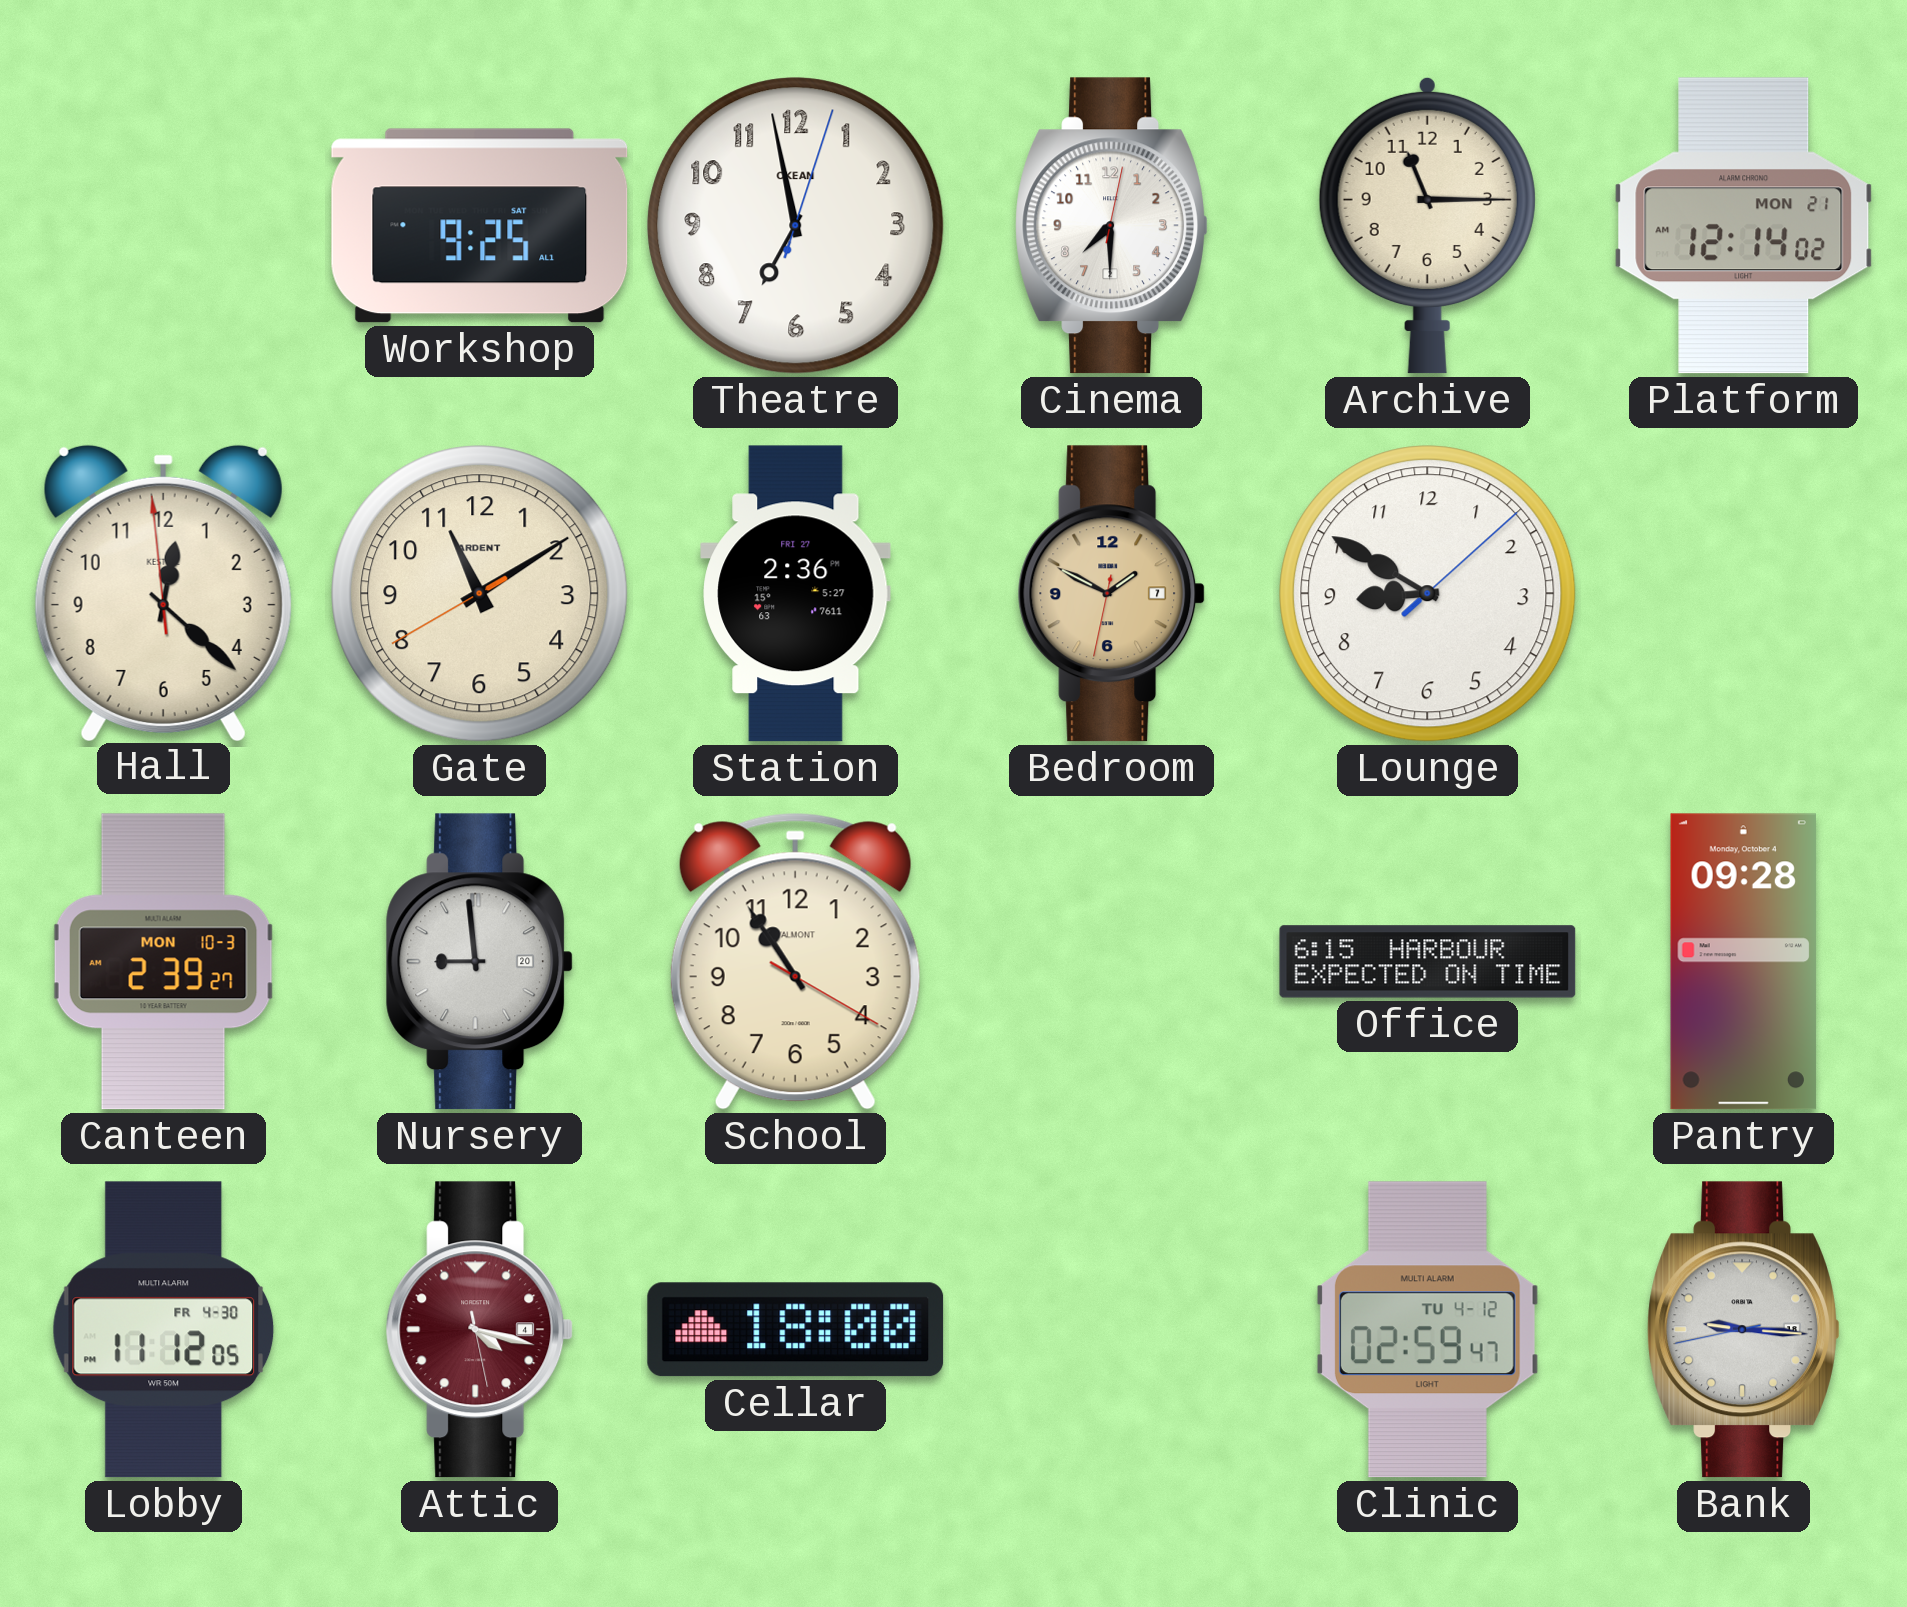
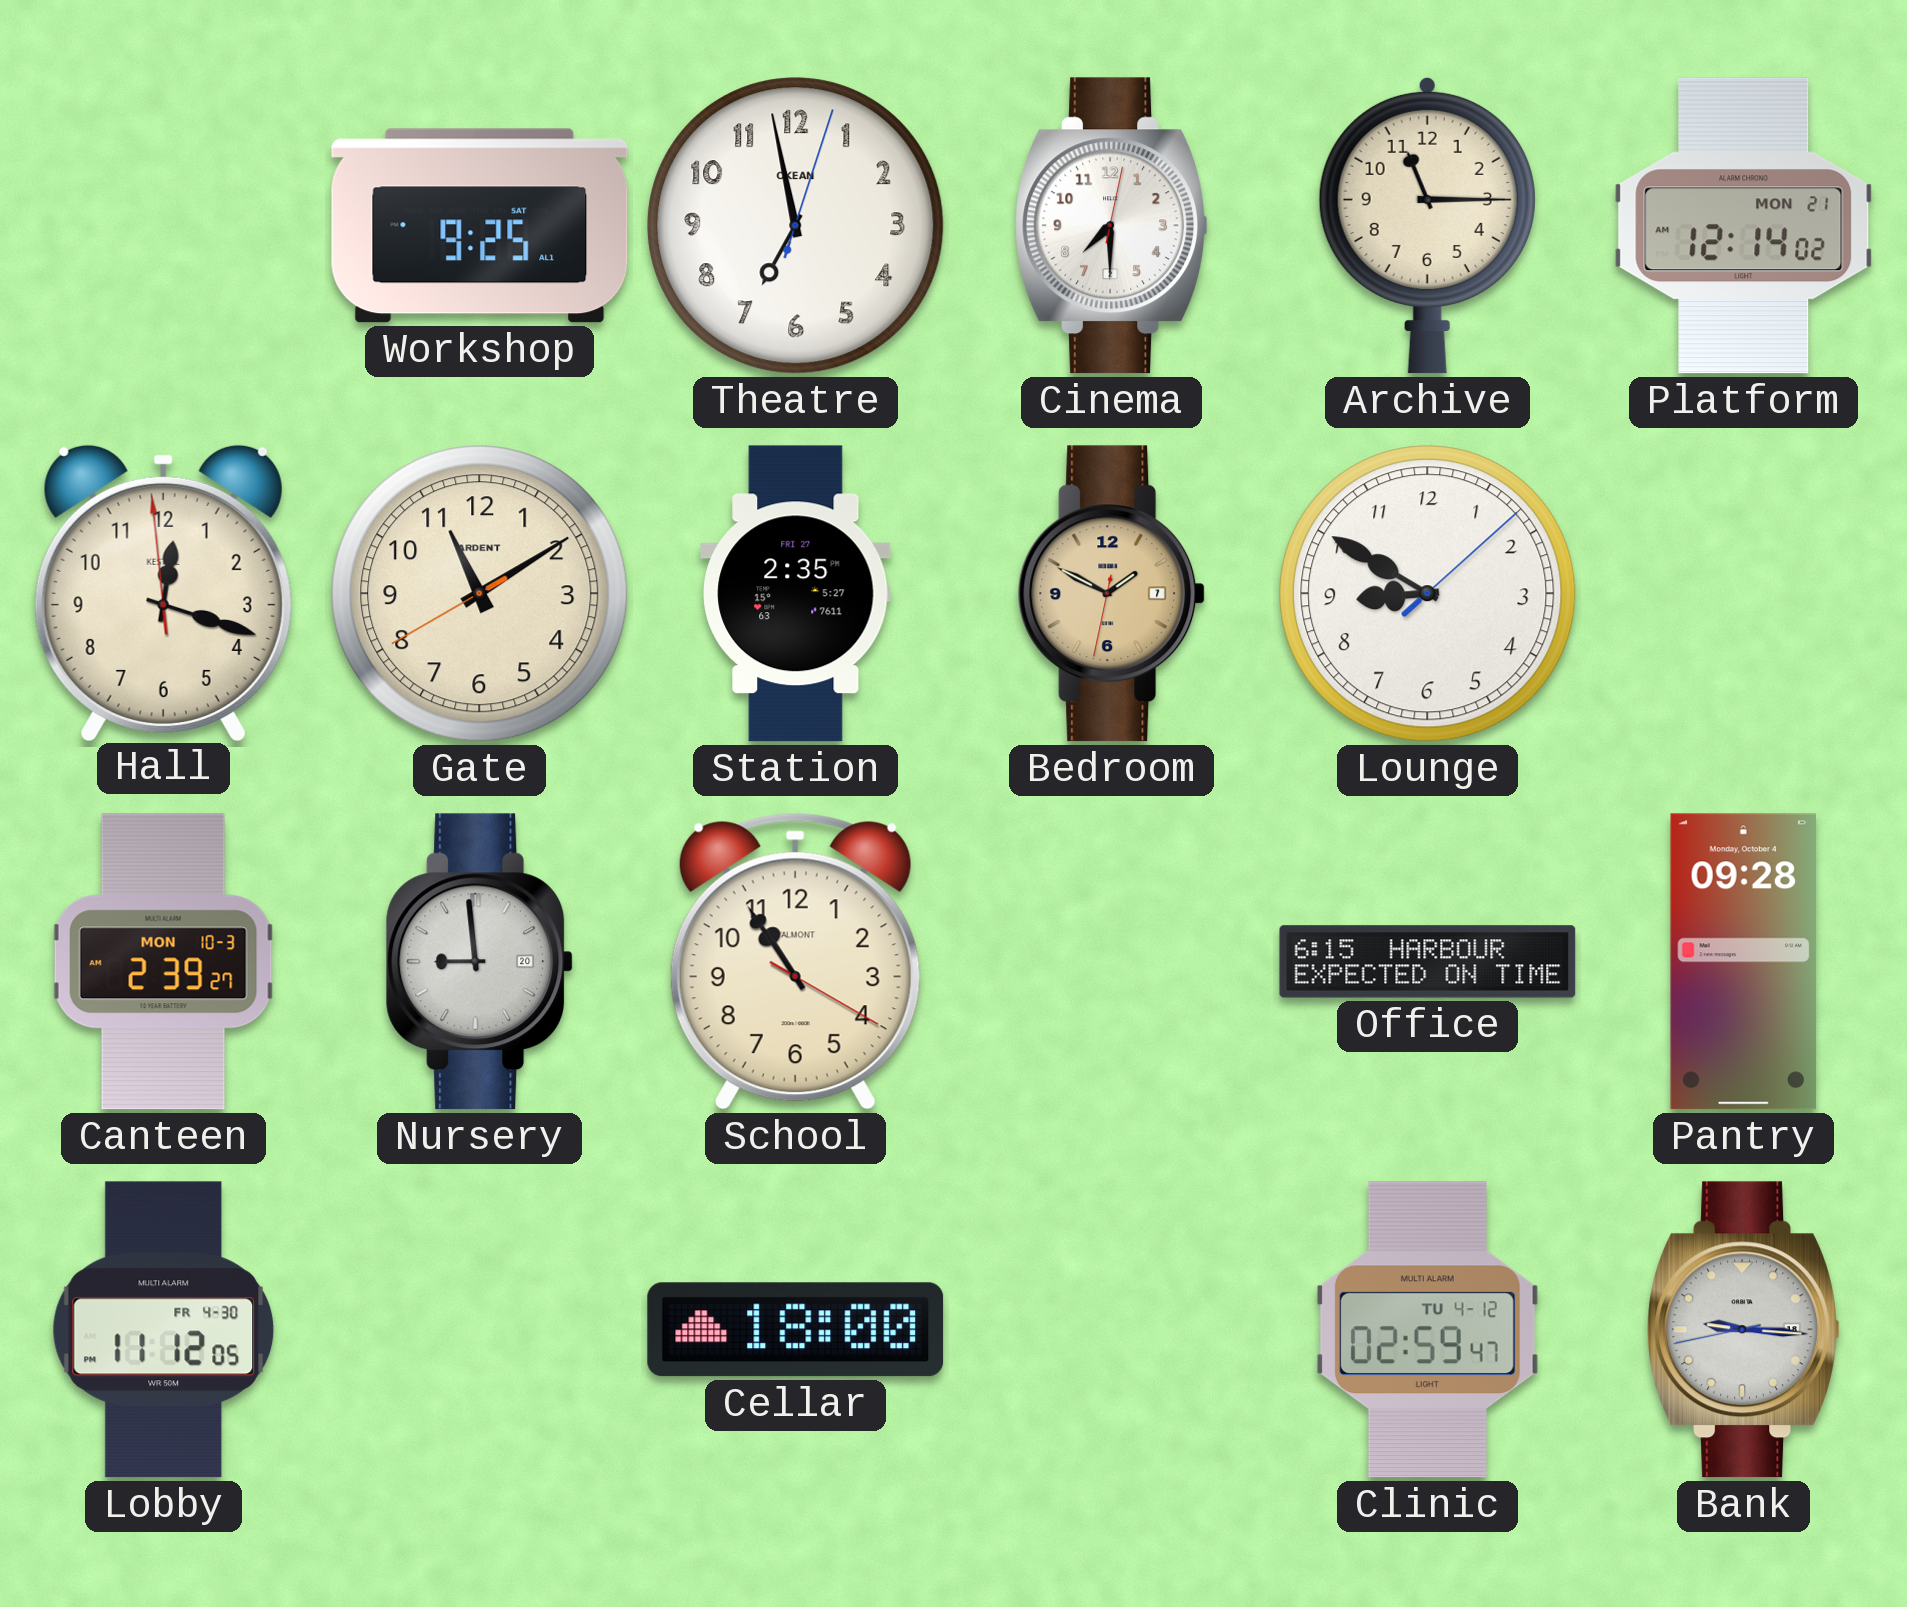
Hall: 12:21 -> 12:17 (163, 592)
Station: 2:36 -> 2:35 (796, 594)
Attic: 4:17 -> none (480, 1330)
